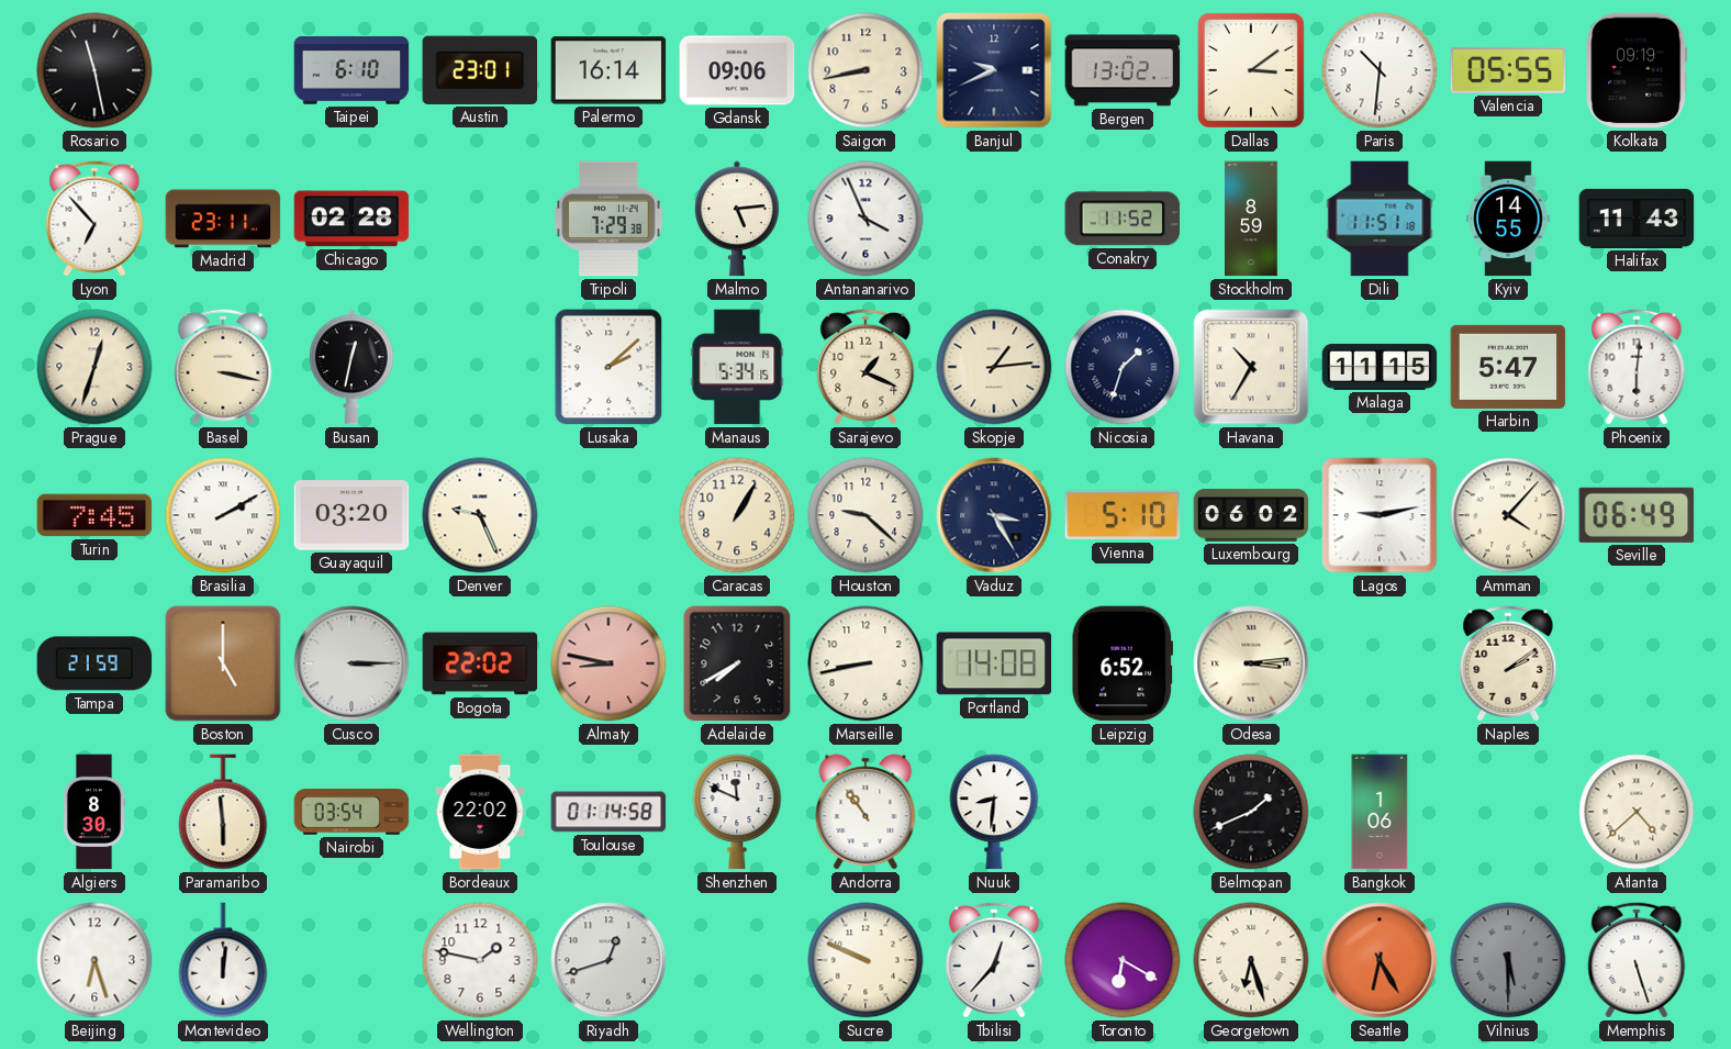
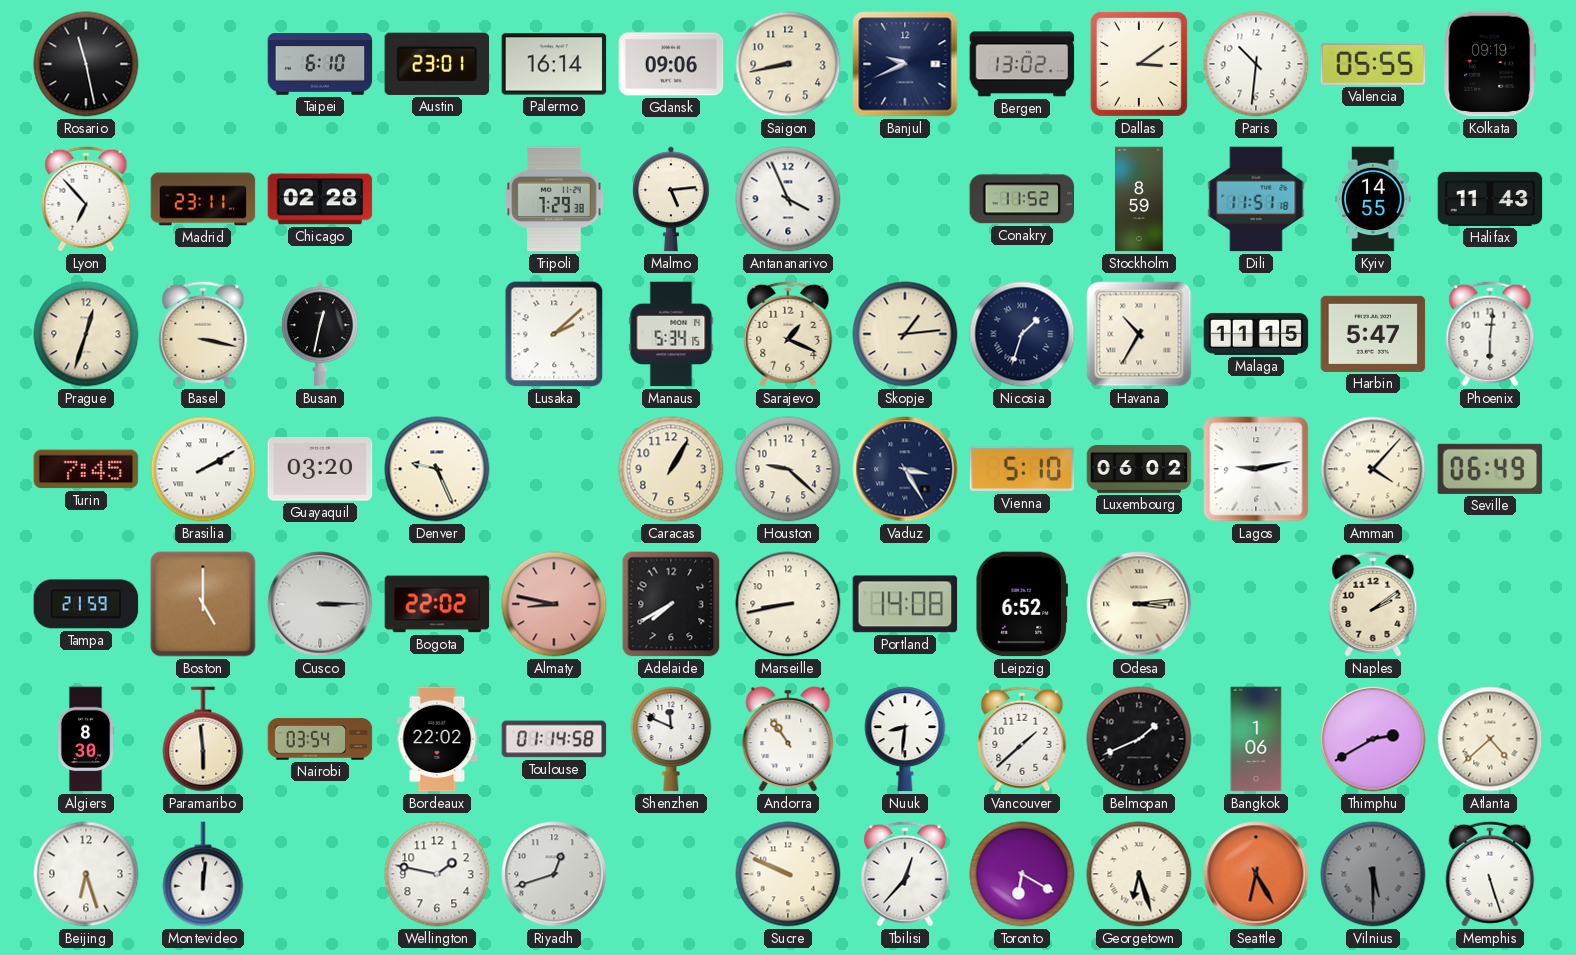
Vancouver: none -> 1:38 (1022, 739)
Thimphu: none -> 2:40 (1373, 739)
